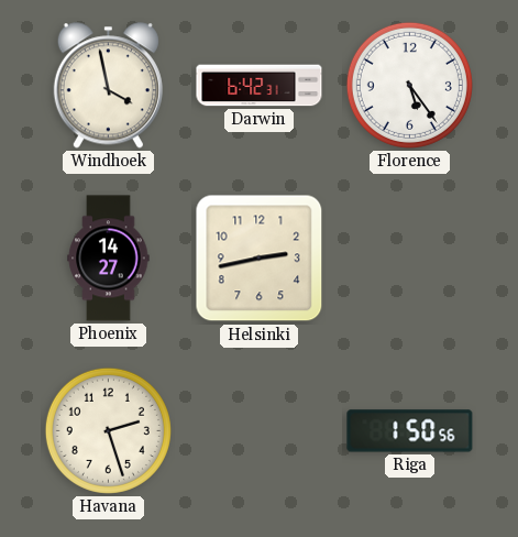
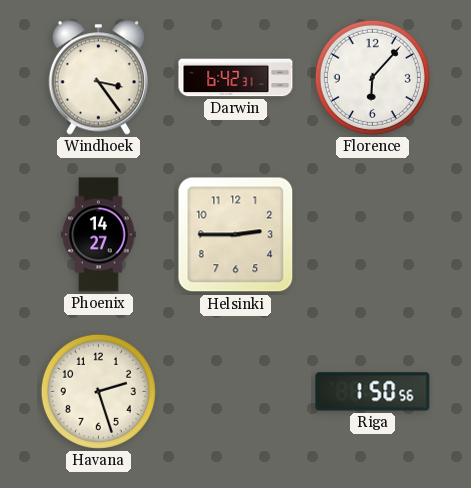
Windhoek: 3:58 -> 3:24 (98, 78)
Florence: 5:24 -> 6:07 (372, 77)
Helsinki: 2:43 -> 2:45 (236, 235)
